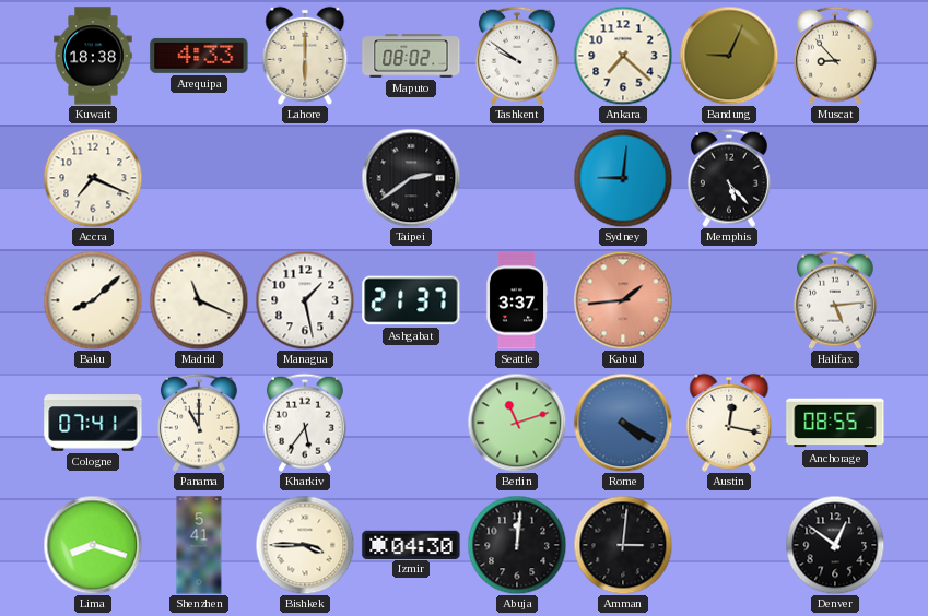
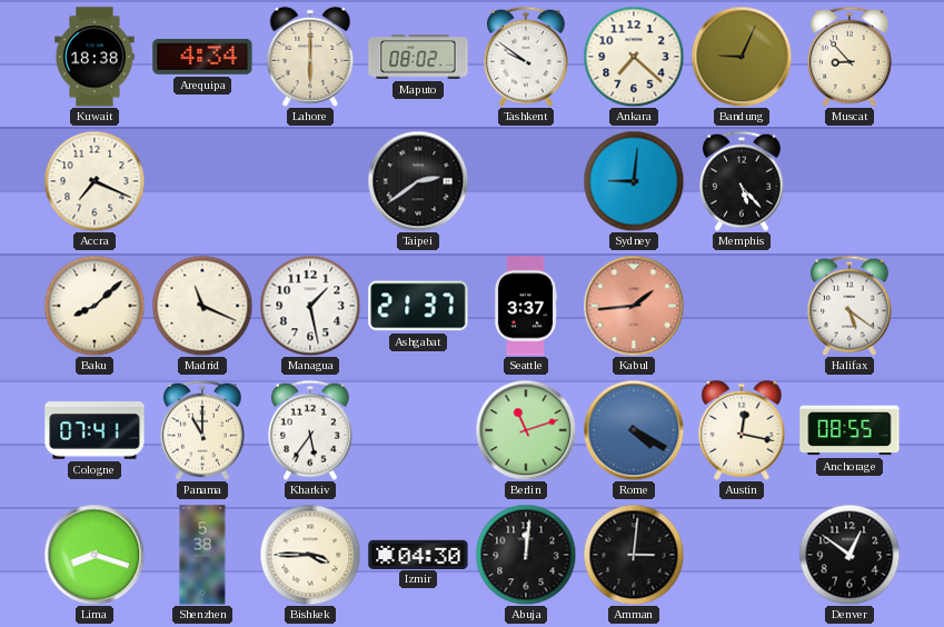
Arequipa: 4:33 -> 4:34 (202, 57)
Halifax: 5:14 -> 5:21 (849, 306)
Shenzhen: 5:41 -> 5:38 (202, 555)
